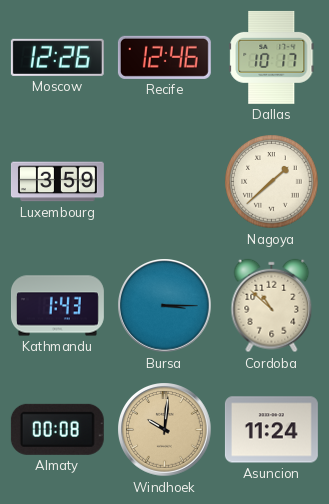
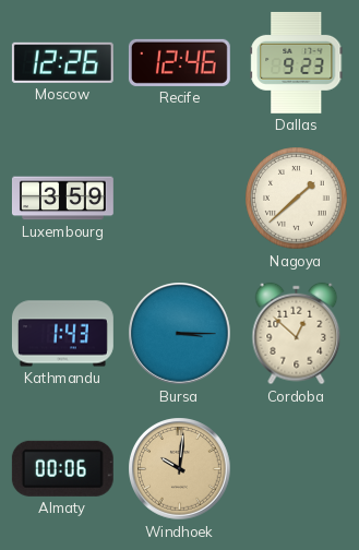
Dallas: 10:17 -> 9:23 (297, 62)
Cordoba: 10:52 -> 12:52 (297, 334)
Almaty: 00:08 -> 00:06 (62, 468)
Asuncion: 11:24 -> none (271, 430)
